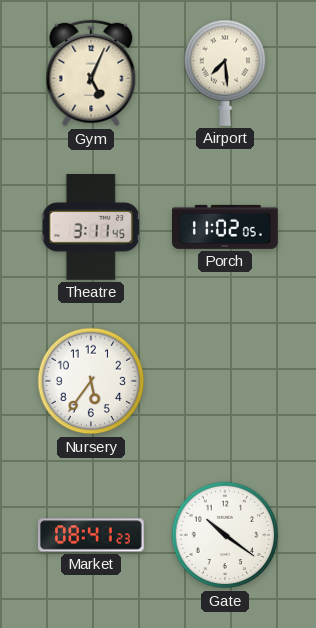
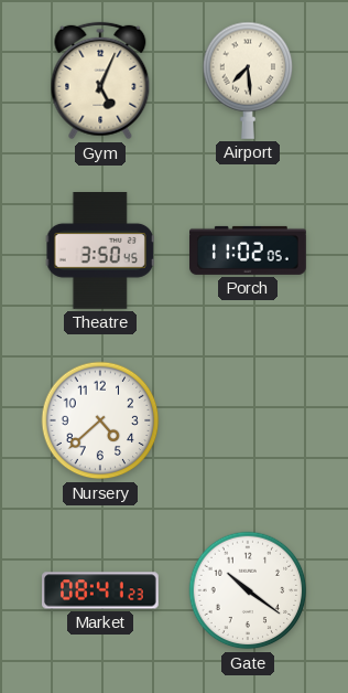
Theatre: 3:11 -> 3:50 (100, 252)
Nursery: 5:36 -> 4:38 (100, 420)
